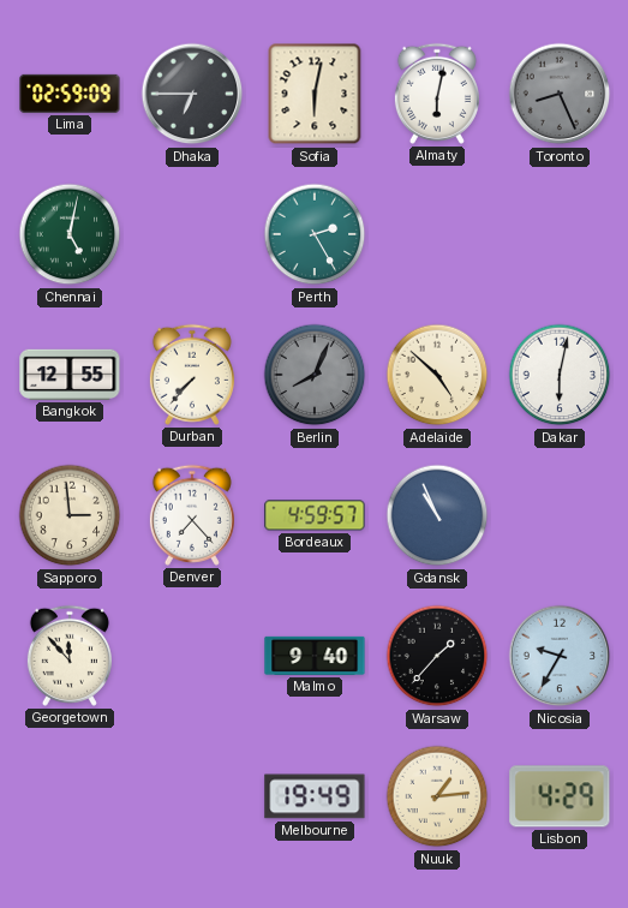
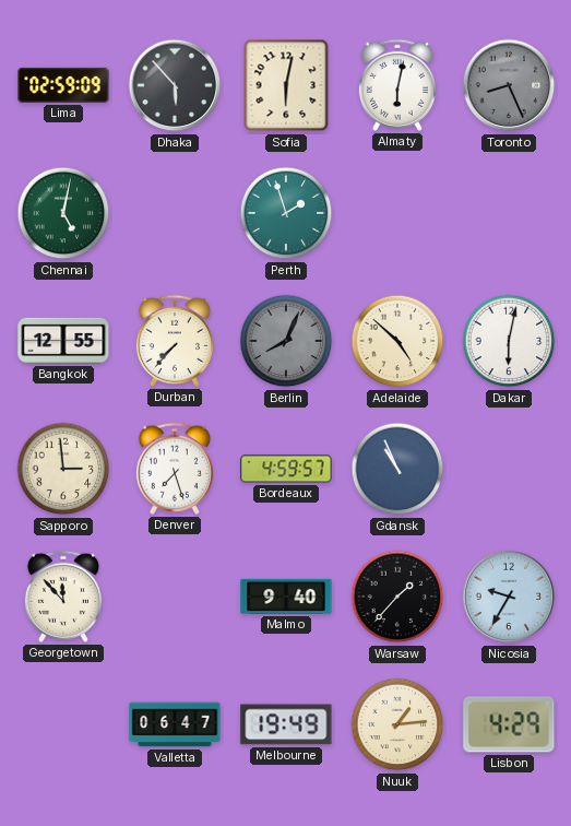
Dhaka: 6:45 -> 5:53 (175, 85)
Perth: 2:25 -> 1:57 (286, 213)
Denver: 7:23 -> 7:27 (175, 469)
Valletta: none -> 06:47 (175, 724)
